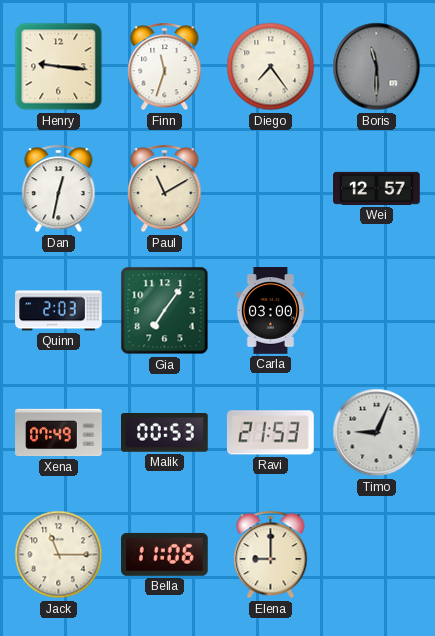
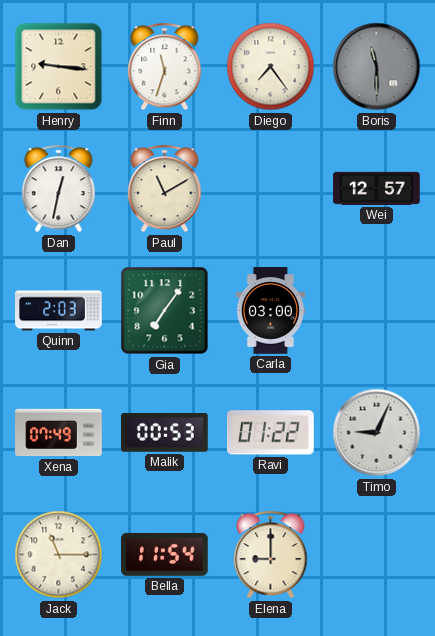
Ravi: 21:53 -> 01:22 (270, 433)
Bella: 11:06 -> 11:54 (165, 554)
